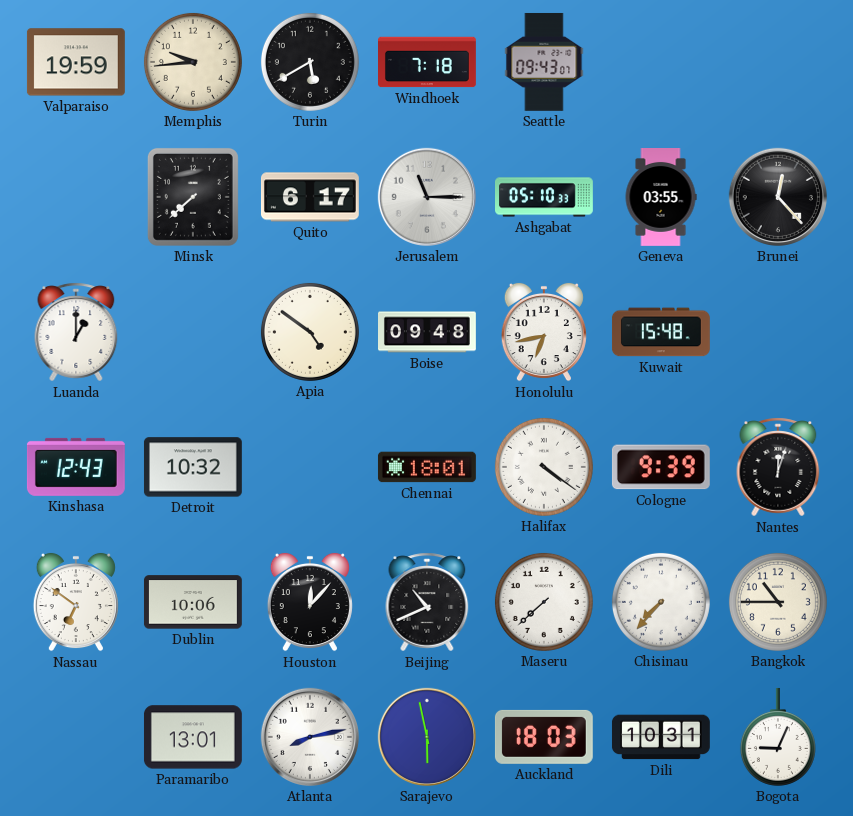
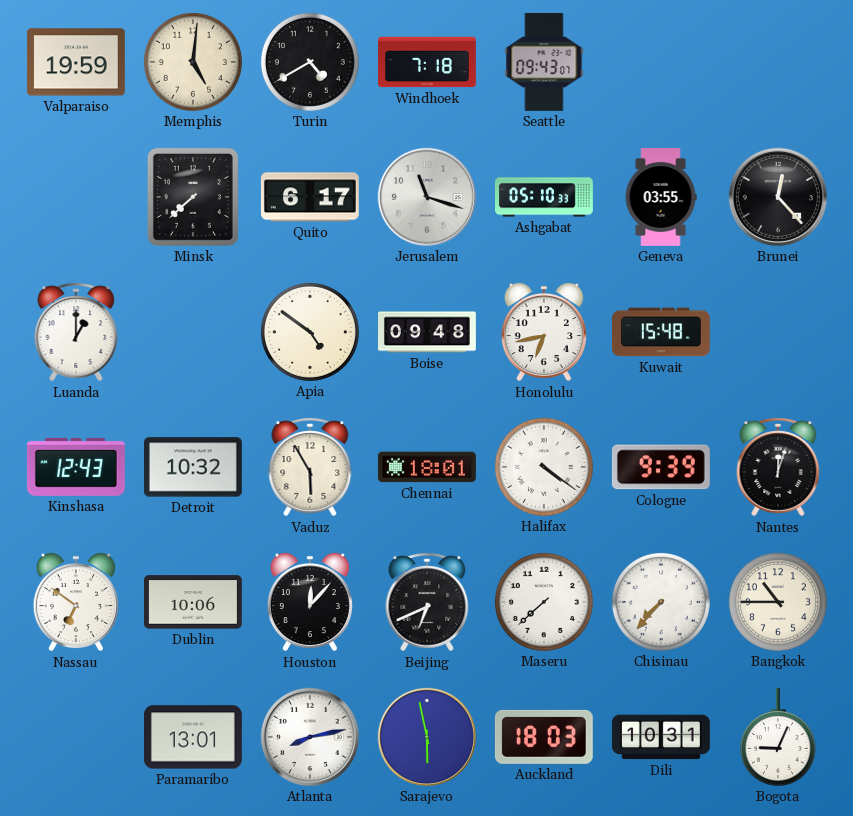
Memphis: 9:44 -> 5:01 (193, 62)
Turin: 5:40 -> 4:40 (310, 62)
Jerusalem: 11:15 -> 11:18 (427, 197)
Vaduz: none -> 5:55 (310, 467)
Beijing: 10:41 -> 6:41 (427, 602)
